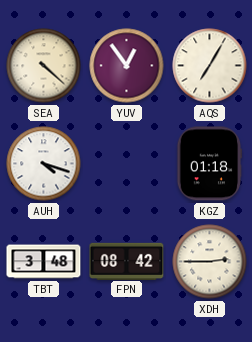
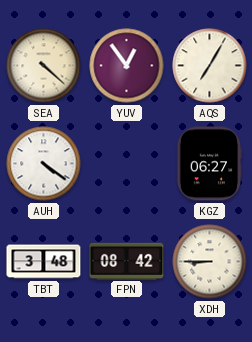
AUH: 4:18 -> 4:21 (44, 164)
KGZ: 01:18 -> 06:27 (209, 164)
XDH: 2:45 -> 8:45 (210, 262)
